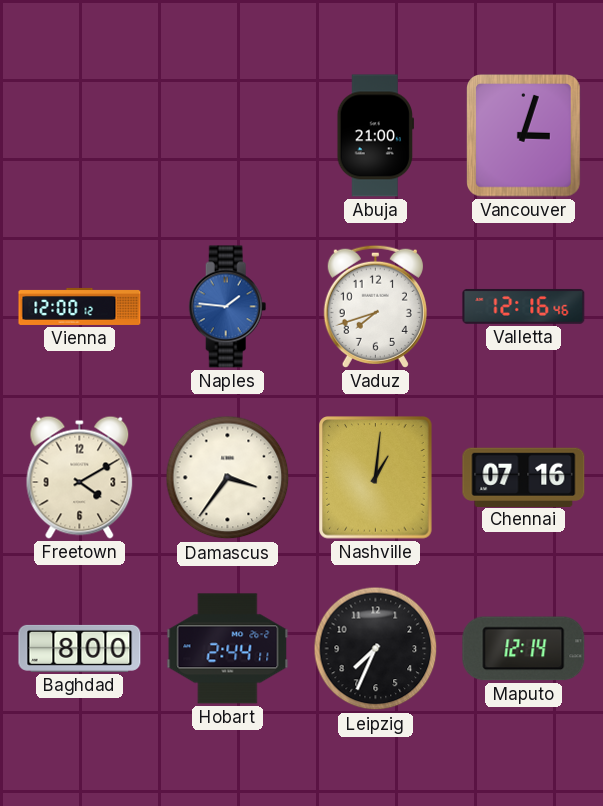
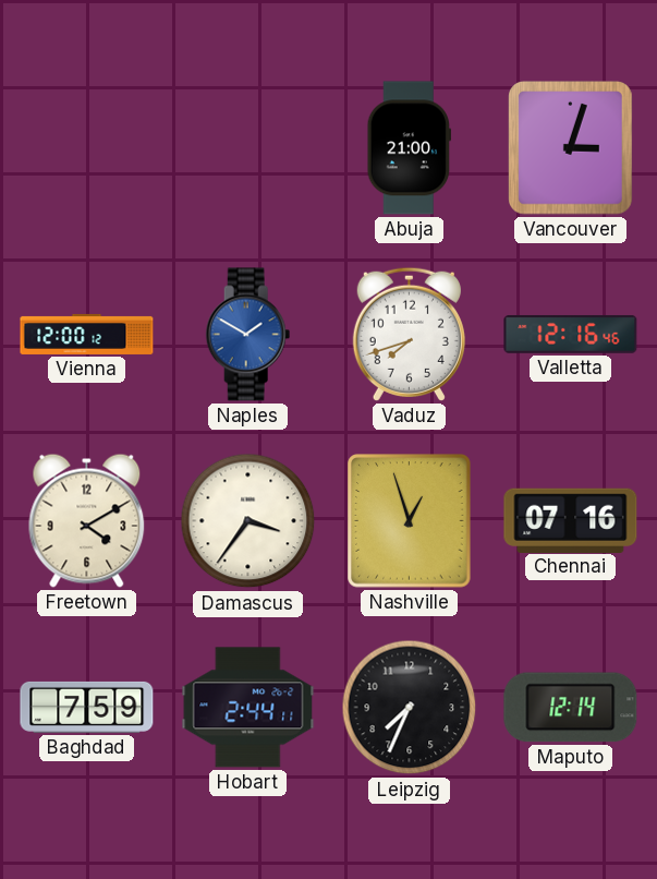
Naples: 1:46 -> 1:50 (248, 335)
Nashville: 1:01 -> 12:57 (410, 521)
Baghdad: 8:00 -> 7:59 (87, 707)
